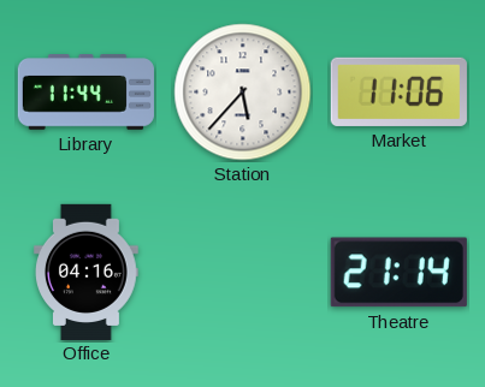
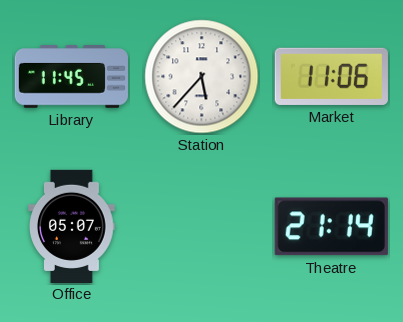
Library: 11:44 -> 11:45 (71, 77)
Office: 04:16 -> 05:07 (72, 226)
